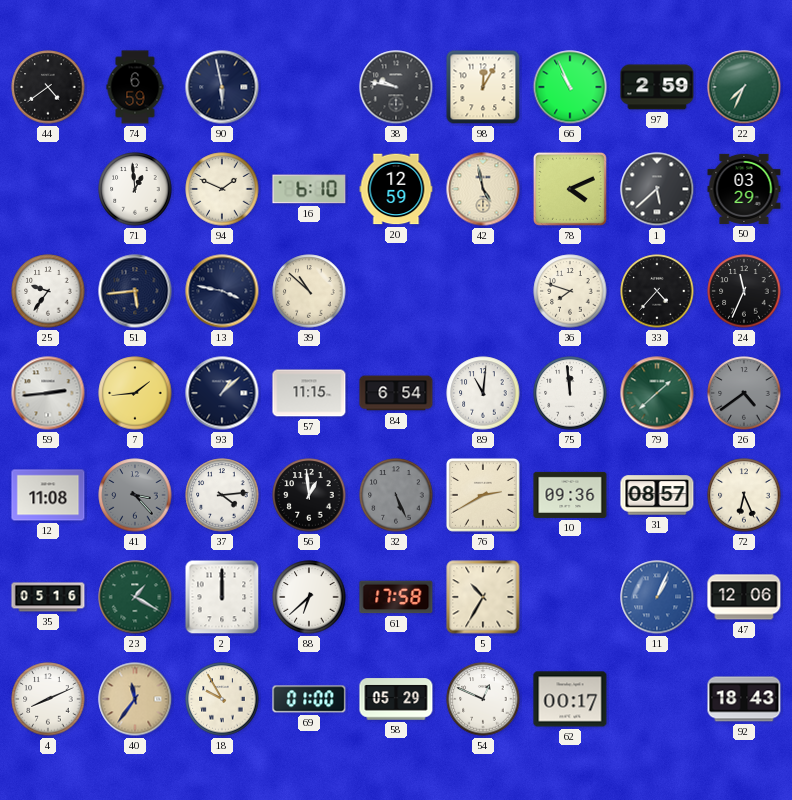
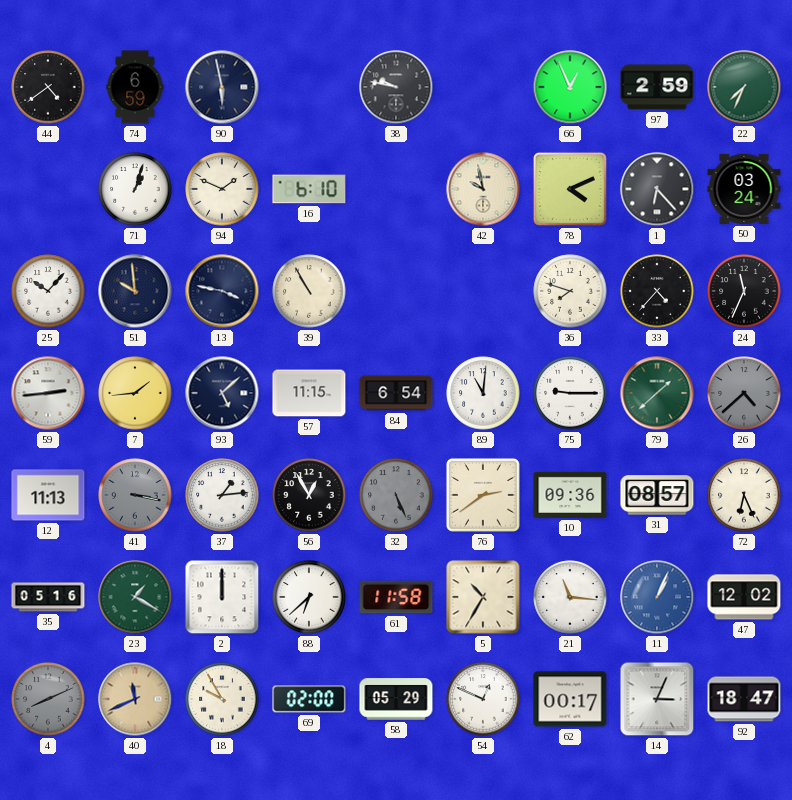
98: 12:05 -> none (483, 87)
66: 10:56 -> 12:56 (570, 87)
71: 12:59 -> 1:03 (135, 189)
20: 12:59 -> none (396, 189)
42: 4:58 -> 9:58 (483, 189)
1: 5:38 -> 6:23 (657, 189)
50: 03:29 -> 03:24 (744, 189)
25: 9:36 -> 10:07 (48, 291)
51: 5:44 -> 9:59 (135, 291)
39: 10:52 -> 10:55 (309, 291)
93: 1:08 -> 5:08 (222, 393)
75: 11:59 -> 9:15 (570, 393)
26: 4:39 -> 4:38 (744, 393)
12: 11:08 -> 11:13 (48, 495)
41: 3:23 -> 3:17 (135, 495)
37: 4:14 -> 1:14 (222, 495)
56: 12:59 -> 12:55 (309, 495)
76: 2:40 -> 2:39 (483, 495)
61: 17:58 -> 11:58 (396, 597)
21: none -> 11:16 (570, 597)
47: 12:06 -> 12:02 (744, 597)
4 dial: white -> grey (48, 699)
40: 11:36 -> 11:41 (135, 699)
69: 01:00 -> 02:00 (309, 699)
14: none -> 3:04 (657, 699)
92: 18:43 -> 18:47 (744, 699)
